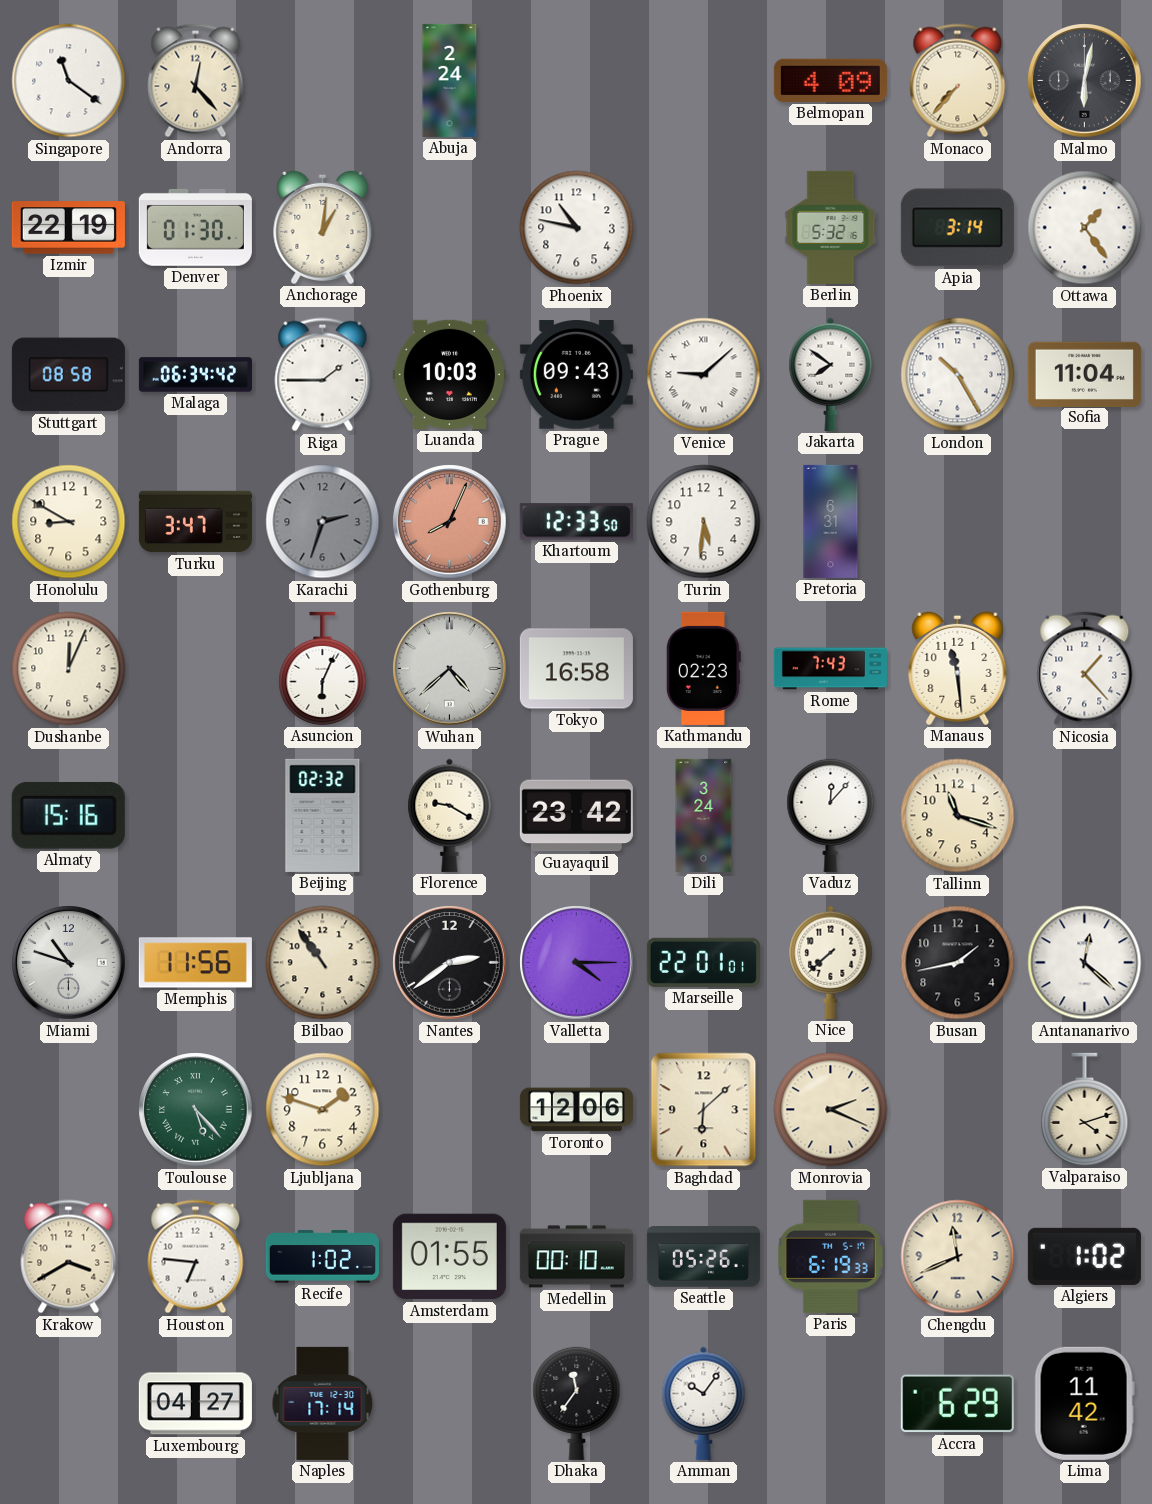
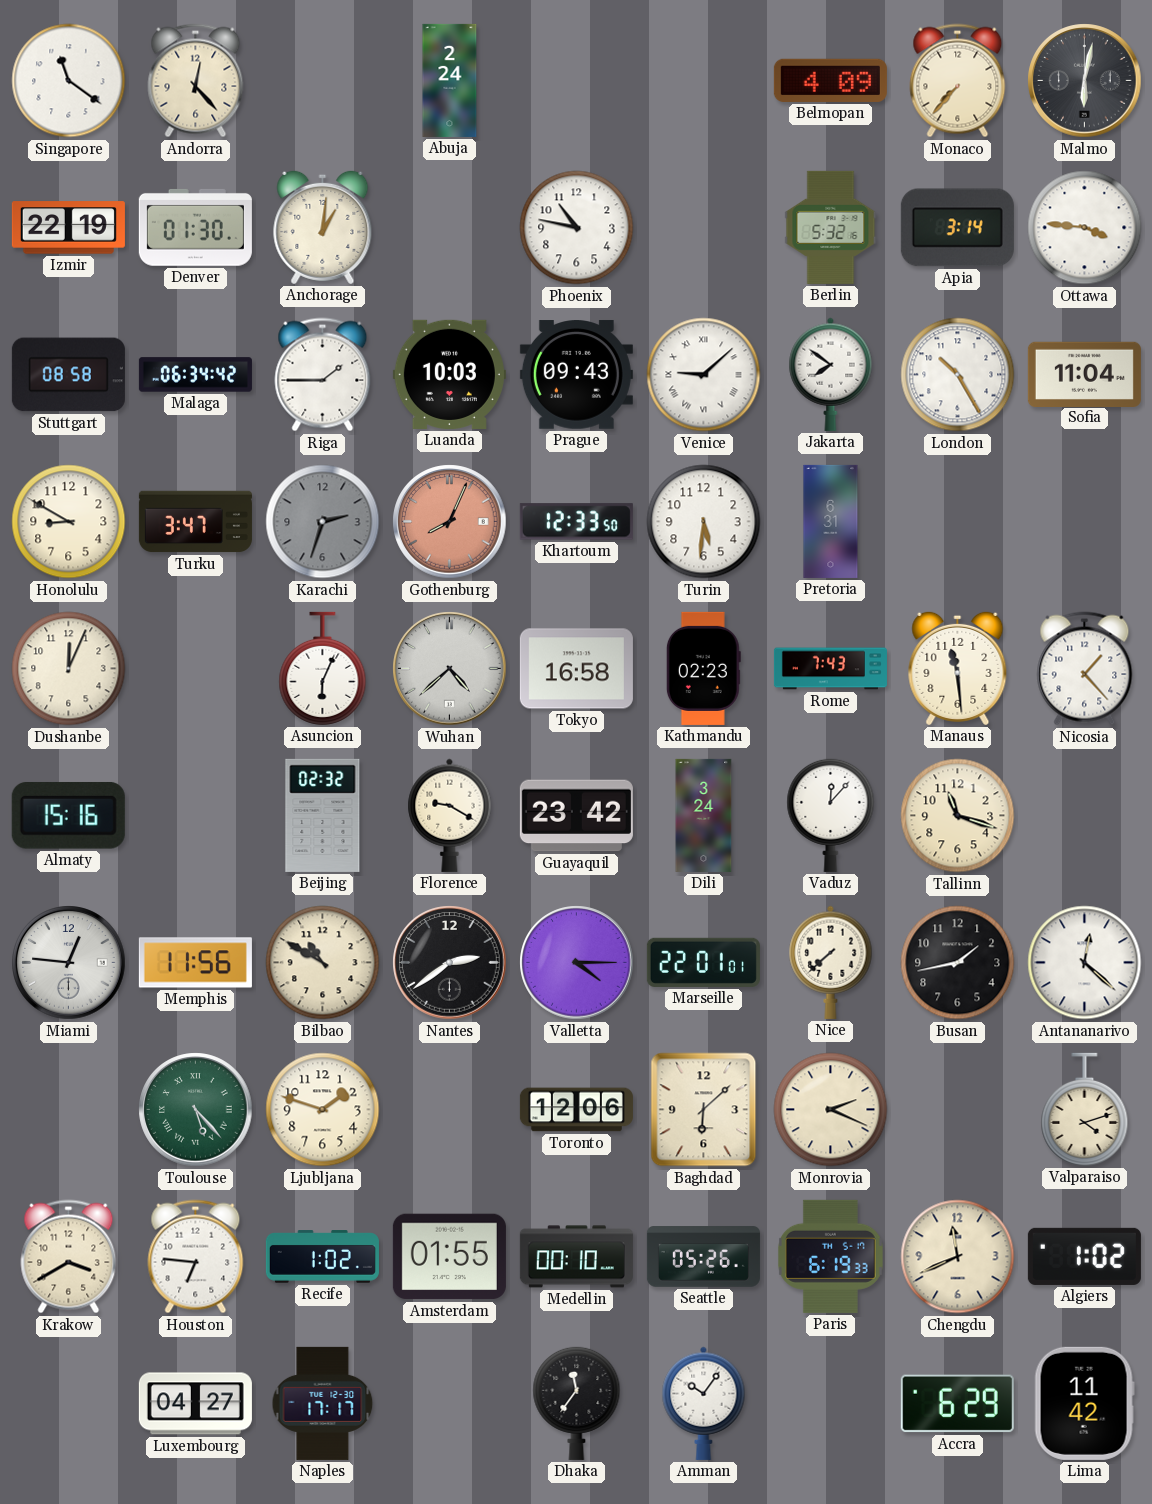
Ottawa: 1:24 -> 3:46 (1085, 228)
Miami: 10:48 -> 12:46 (69, 963)
Bilbao: 10:54 -> 10:50 (323, 963)
Naples: 17:14 -> 17:17 (323, 1403)
